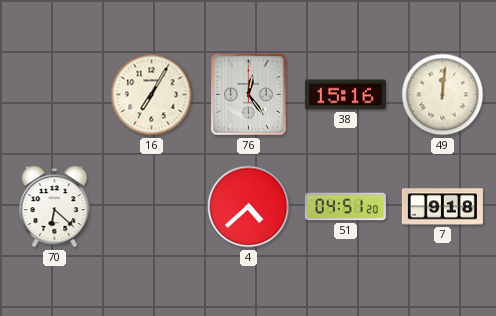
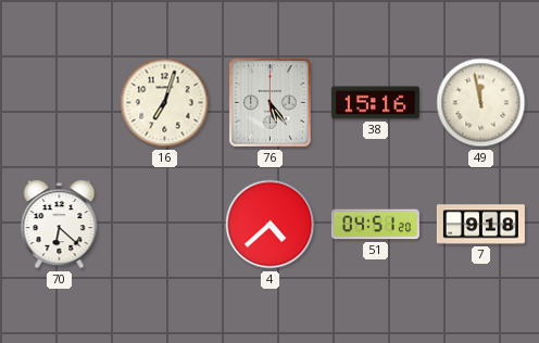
16: 7:05 -> 7:03 (165, 103)
76: 12:24 -> 5:24 (271, 103)
49: 12:01 -> 11:58 (481, 103)
